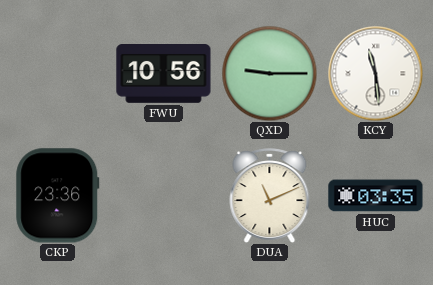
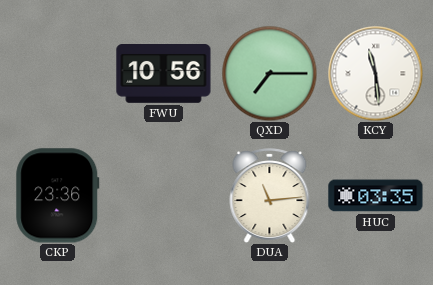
QXD: 9:15 -> 7:15 (269, 73)
DUA: 11:11 -> 11:14 (270, 196)
